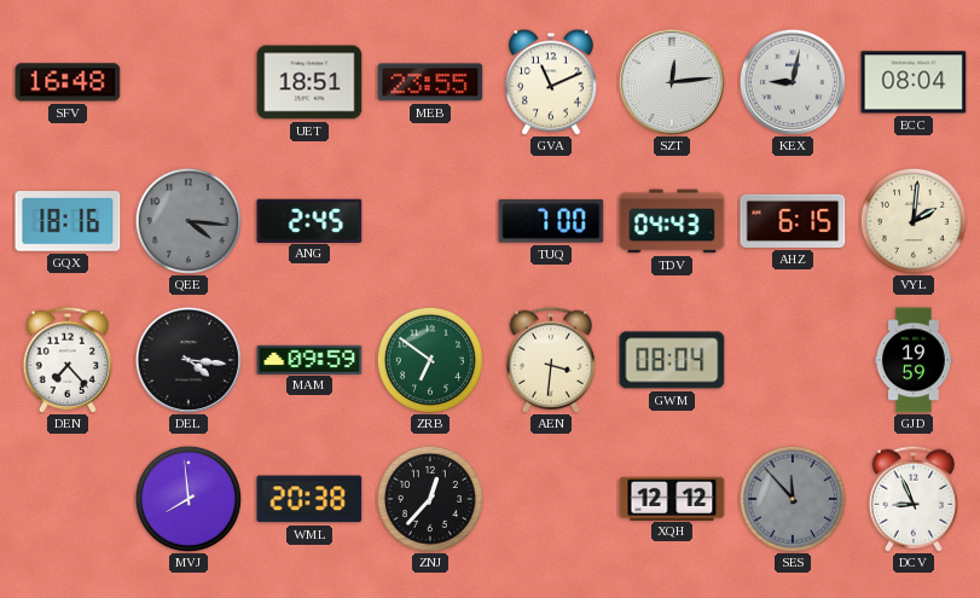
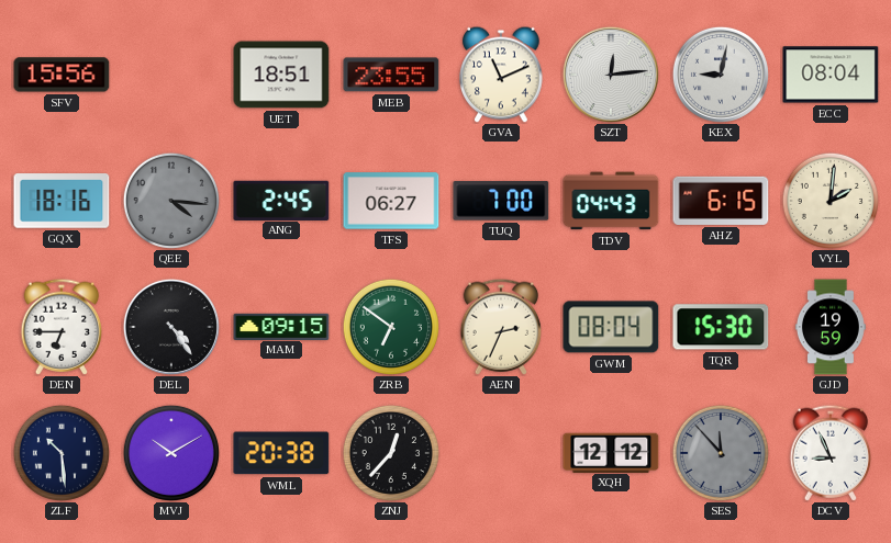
SFV: 16:48 -> 15:56 (62, 75)
TFS: none -> 06:27 (391, 201)
DEN: 7:23 -> 6:45 (62, 327)
DEL: 4:16 -> 4:24 (171, 327)
MAM: 09:59 -> 09:15 (281, 326)
AEN: 3:31 -> 2:34 (501, 327)
TQR: none -> 15:30 (721, 327)
ZLF: none -> 10:29 (62, 453)
MVJ: 7:59 -> 10:10 (171, 453)
